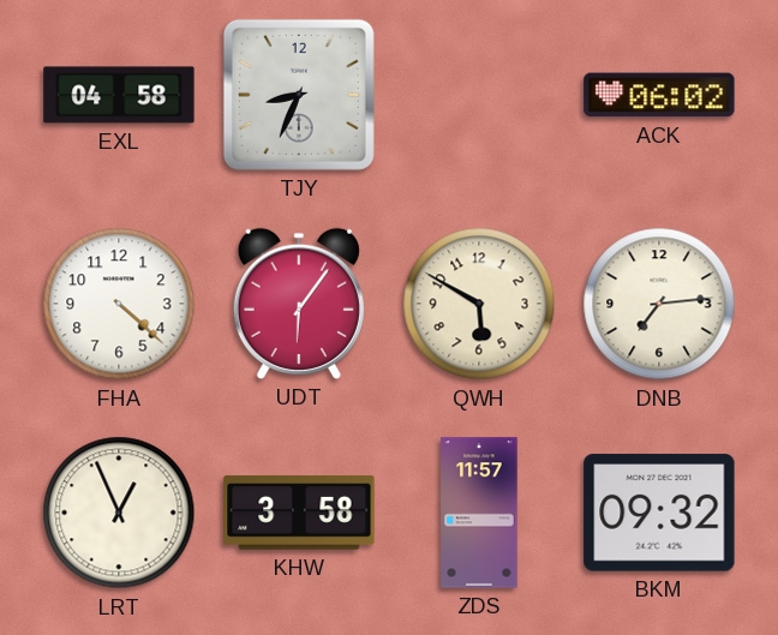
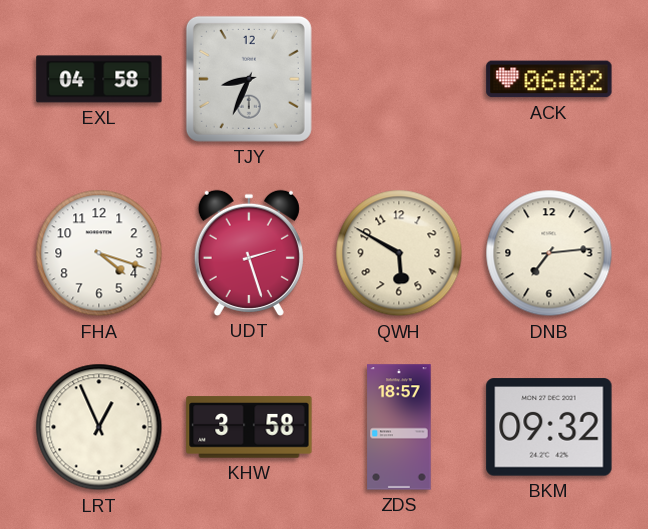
FHA: 4:22 -> 4:18 (99, 253)
UDT: 6:06 -> 2:27 (249, 253)
ZDS: 11:57 -> 18:57 (399, 427)
